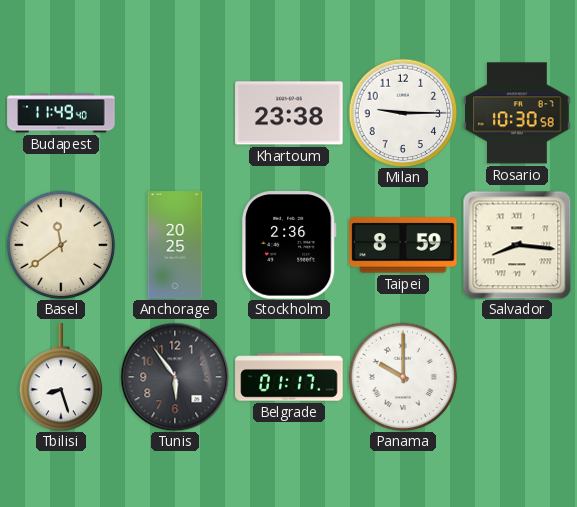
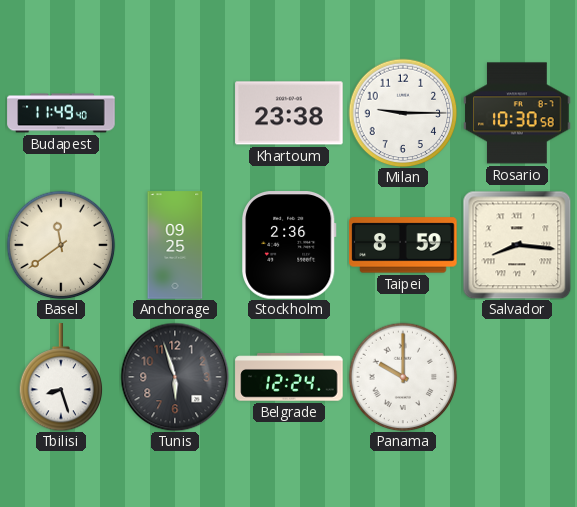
Anchorage: 20:25 -> 09:25 (175, 245)
Tunis: 5:54 -> 5:57 (175, 377)
Belgrade: 01:17 -> 12:24 (289, 377)
